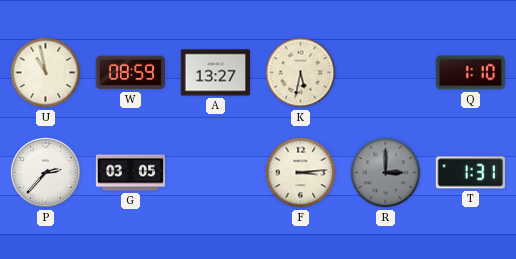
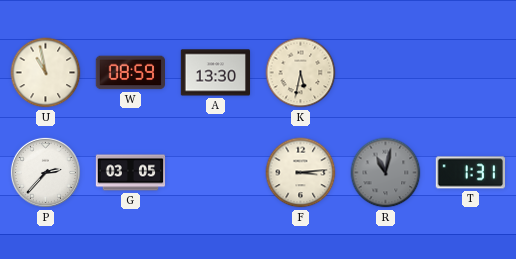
A: 13:27 -> 13:30 (216, 73)
Q: 1:10 -> none (470, 73)
R: 3:00 -> 11:02 (386, 173)
